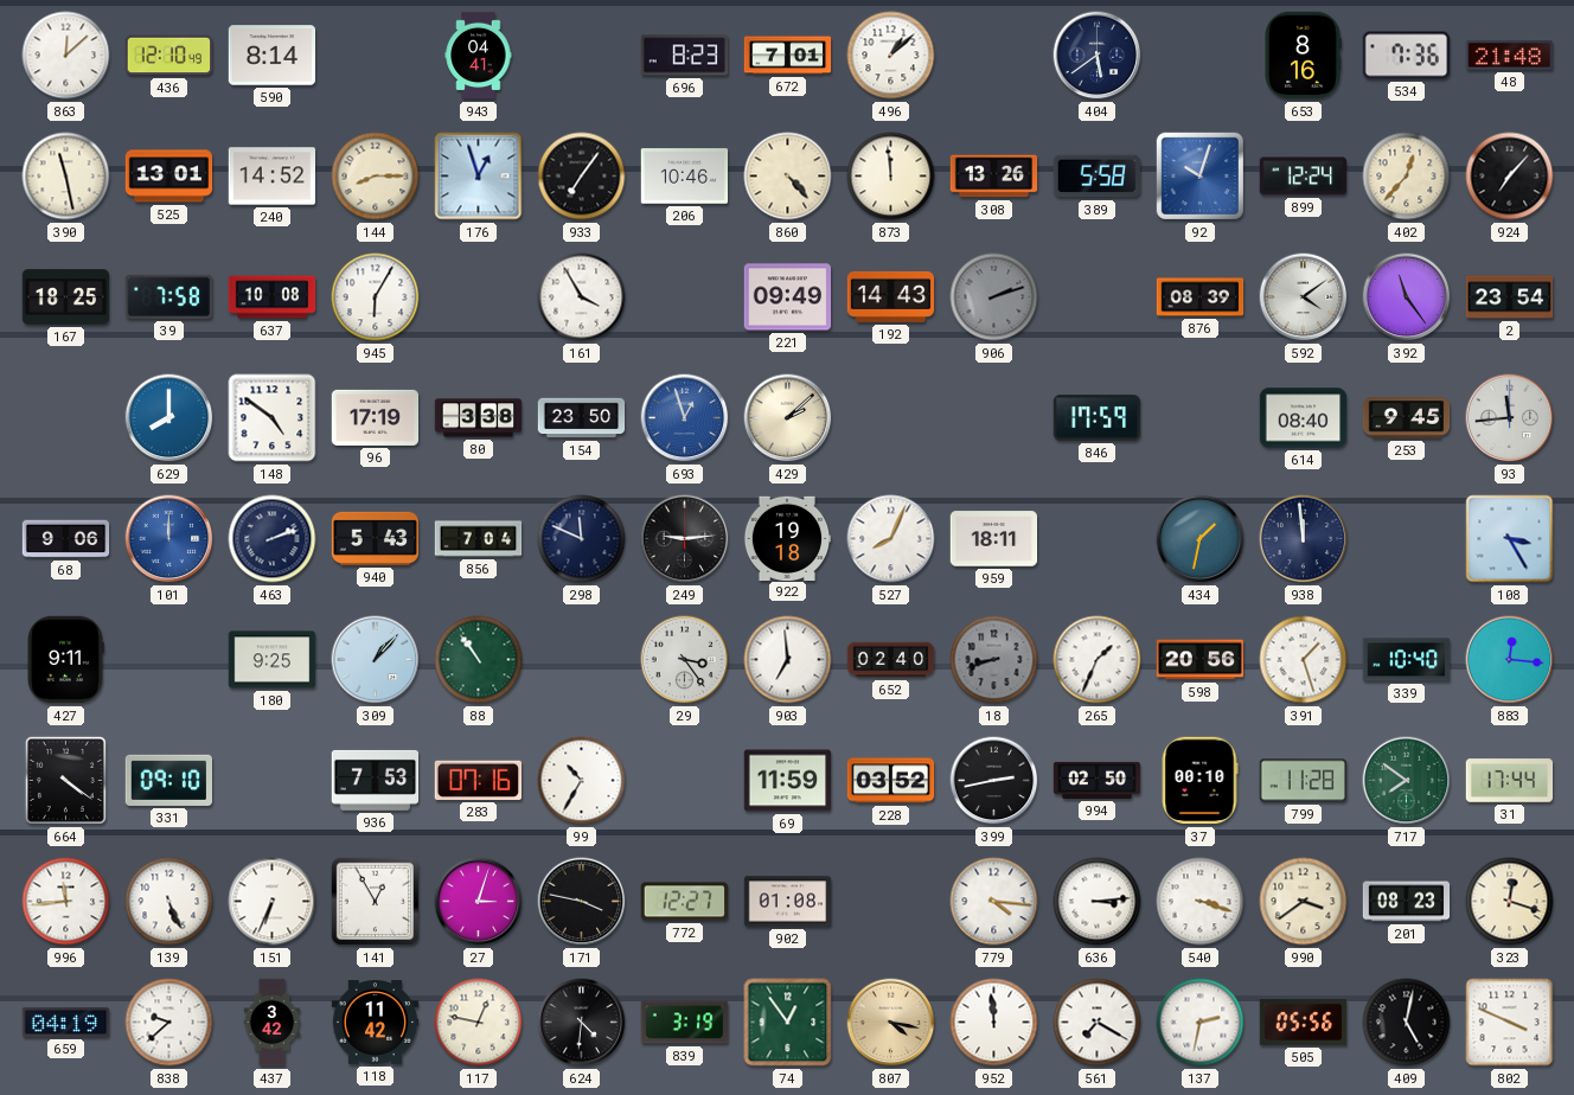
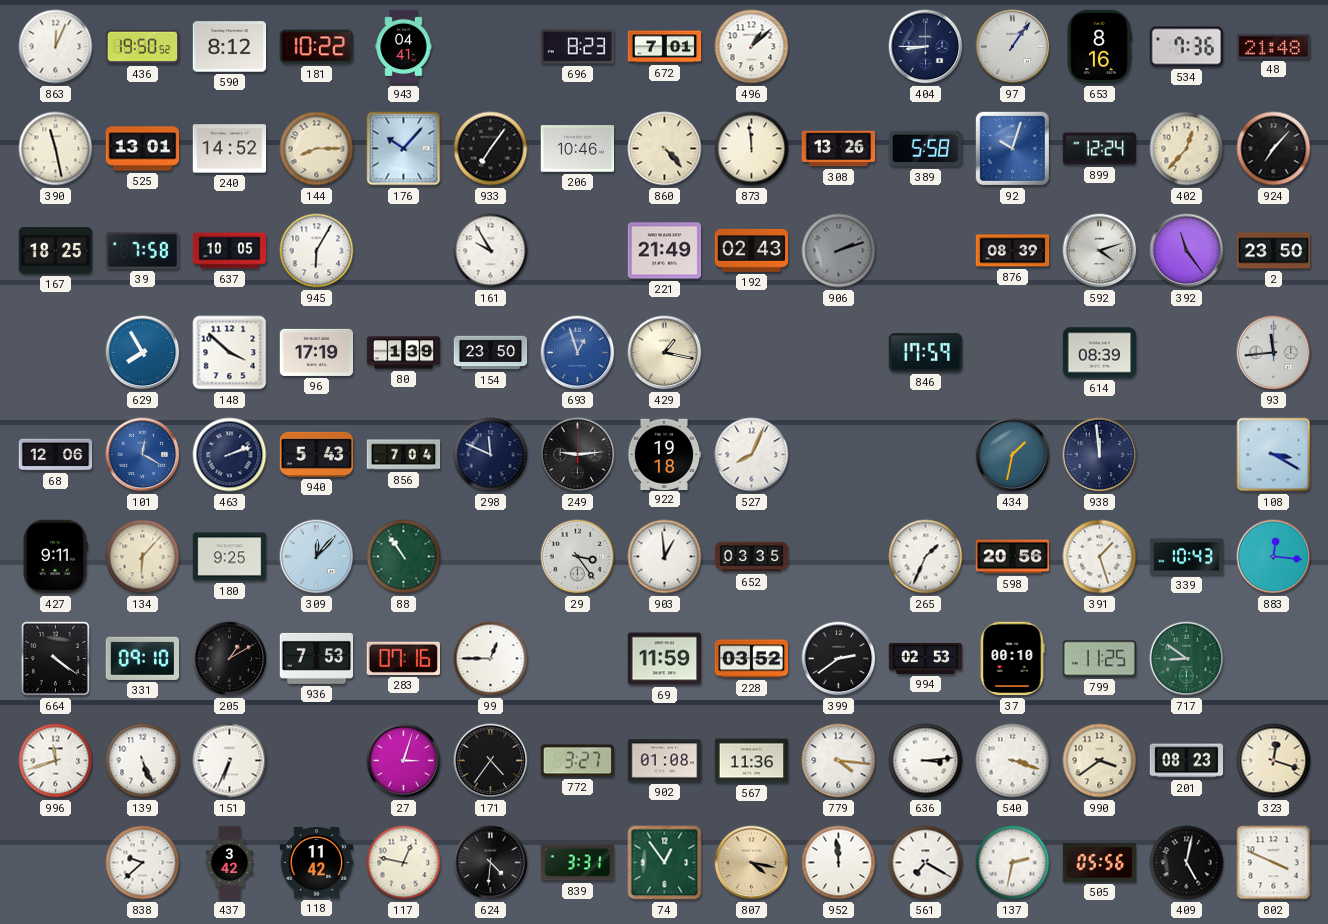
863: 12:08 -> 12:04 (56, 47)
436: 12:10 -> 19:50 (143, 47)
590: 8:14 -> 8:12 (230, 47)
181: none -> 10:22 (316, 47)
404: 5:39 -> 8:45 (926, 47)
97: none -> 1:06 (1013, 47)
176: 12:57 -> 10:07 (404, 149)
637: 10:08 -> 10:05 (230, 251)
161: 3:55 -> 9:55 (491, 251)
221: 09:49 -> 21:49 (665, 251)
192: 14:43 -> 02:43 (752, 250)
592: 4:09 -> 4:12 (1100, 251)
2: 23:54 -> 23:50 (1274, 251)
629: 8:00 -> 7:55 (143, 353)
148: 4:51 -> 3:52 (230, 353)
80: 3:38 -> 1:39 (404, 353)
429: 2:08 -> 1:17 (665, 353)
614: 08:40 -> 08:39 (1100, 353)
253: 9:45 -> none (1407, 418)
68: 9:06 -> 12:06 (56, 455)
101: 12:00 -> 12:20 (143, 455)
959: 18:11 -> none (994, 539)
108: 3:25 -> 3:20 (1274, 455)
134: none -> 6:07 (143, 557)
309: 1:07 -> 12:07 (317, 557)
903: 6:59 -> 12:59 (665, 557)
652: 02:40 -> 03:35 (752, 557)
18: 8:42 -> none (994, 660)
339: 10:40 -> 10:43 (1187, 557)
205: none -> 1:10 (230, 659)
99: 10:35 -> 12:45 (491, 659)
399: 2:43 -> 2:39 (839, 659)
994: 02:50 -> 02:53 (926, 658)
799: 11:28 -> 11:25 (1099, 659)
717: 7:51 -> 8:51 (1187, 659)
31: 17:44 -> none (1510, 781)
996: 11:44 -> 11:42 (56, 761)
141: 12:55 -> none (375, 901)
171: 3:47 -> 4:36 (491, 761)
772: 12:27 -> 3:27 (577, 761)
567: none -> 11:36 (752, 761)
659: 04:19 -> none (66, 1023)
839: 3:19 -> 3:31 (578, 863)
